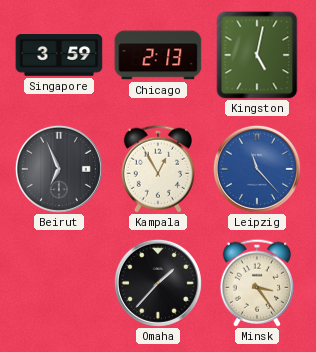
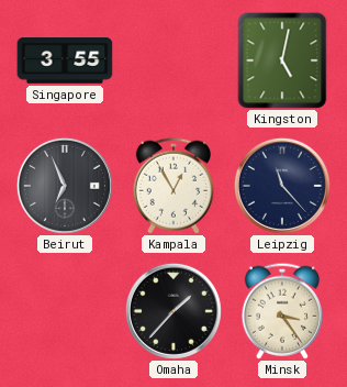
Singapore: 3:59 -> 3:55 (65, 60)
Chicago: 2:13 -> none (158, 55)
Leipzig dial: blue -> navy (282, 186)
